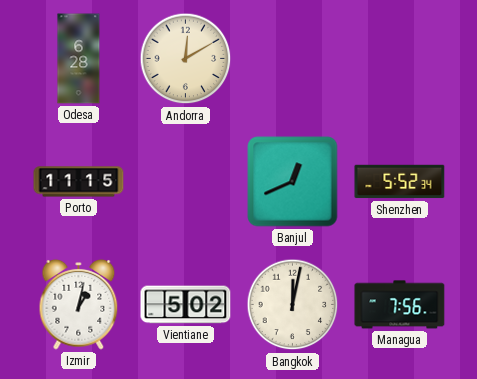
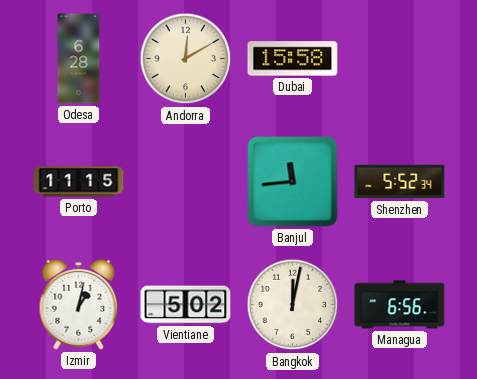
Dubai: none -> 15:58 (293, 59)
Banjul: 12:41 -> 11:44 (293, 182)
Managua: 7:56 -> 6:56 (400, 305)
